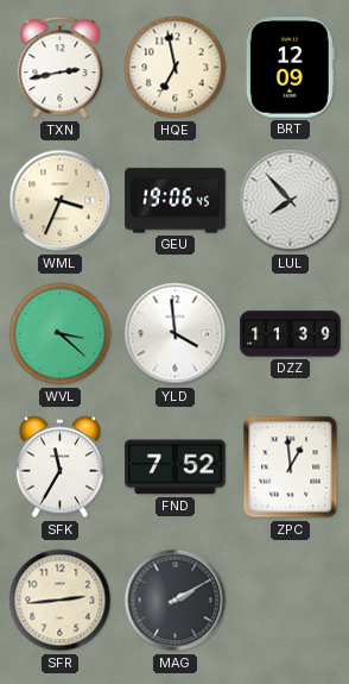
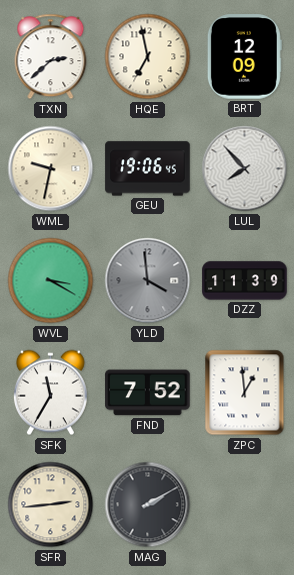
TXN: 2:43 -> 2:38 (51, 57)
WML: 3:34 -> 9:32 (51, 169)
WVL: 3:22 -> 3:20 (51, 281)
YLD dial: white -> grey (148, 281)
